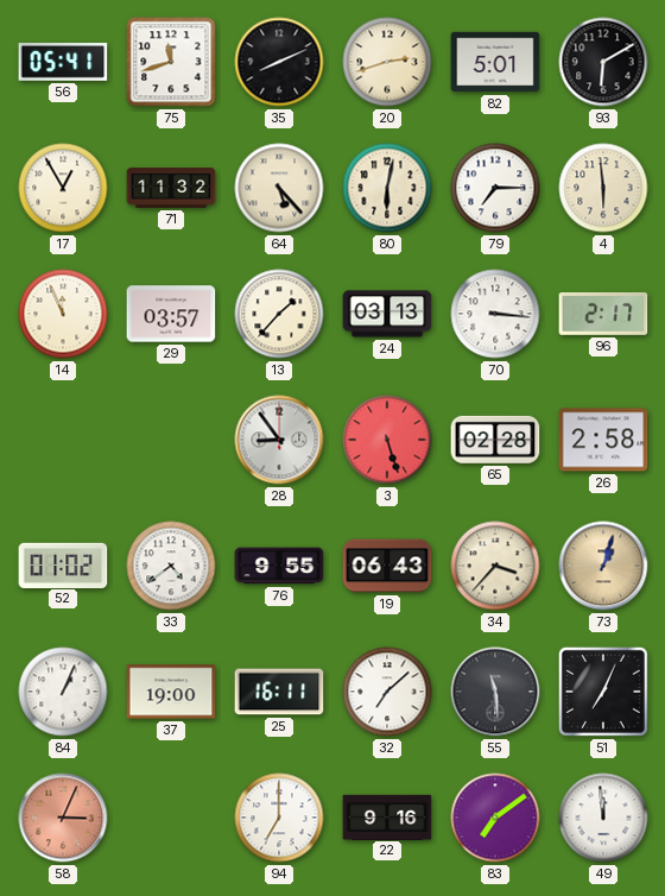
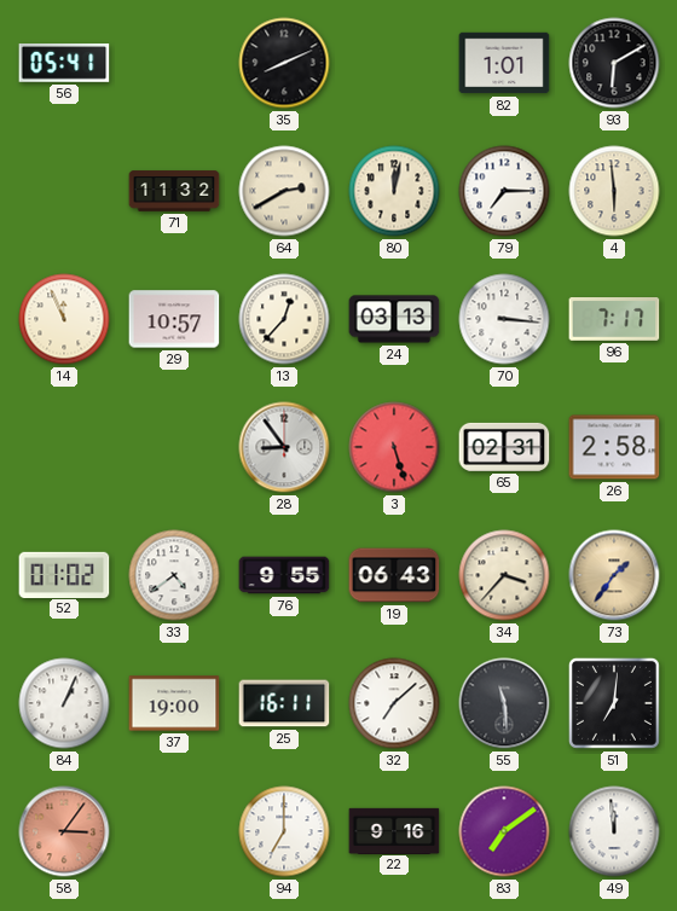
75: 11:42 -> none (171, 62)
20: 2:42 -> none (387, 62)
82: 5:01 -> 1:01 (504, 63)
17: 12:55 -> none (63, 188)
64: 5:23 -> 2:40 (284, 191)
80: 6:02 -> 12:02 (394, 191)
29: 03:57 -> 10:57 (174, 319)
13: 1:37 -> 12:37 (284, 319)
96: 2:17 -> 7:17 (614, 320)
65: 02:28 -> 02:31 (504, 447)
73: 1:03 -> 1:36 (614, 575)
51: 7:04 -> 7:01 (614, 703)
58: 3:04 -> 3:06 (64, 831)
